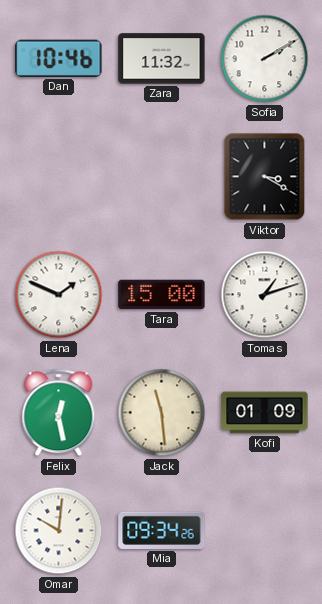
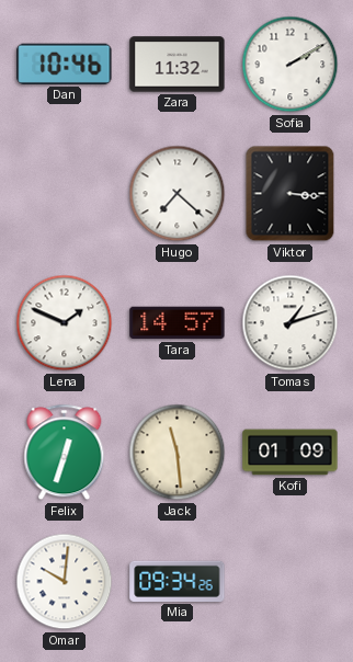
Hugo: none -> 7:22 (178, 194)
Viktor: 3:20 -> 3:16 (291, 194)
Tara: 15:00 -> 14:57 (178, 323)
Felix: 12:28 -> 12:33 (65, 453)
